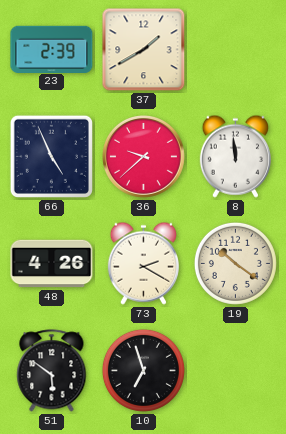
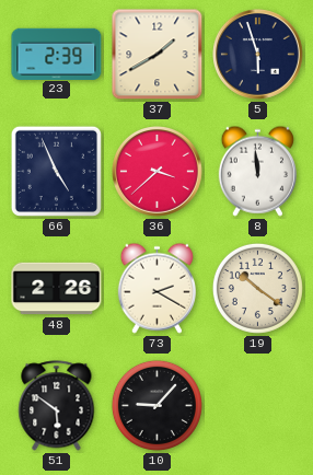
5: none -> 5:57 (258, 55)
36: 9:38 -> 3:38 (158, 172)
48: 4:26 -> 2:26 (57, 289)
10: 6:57 -> 9:07 (156, 405)
